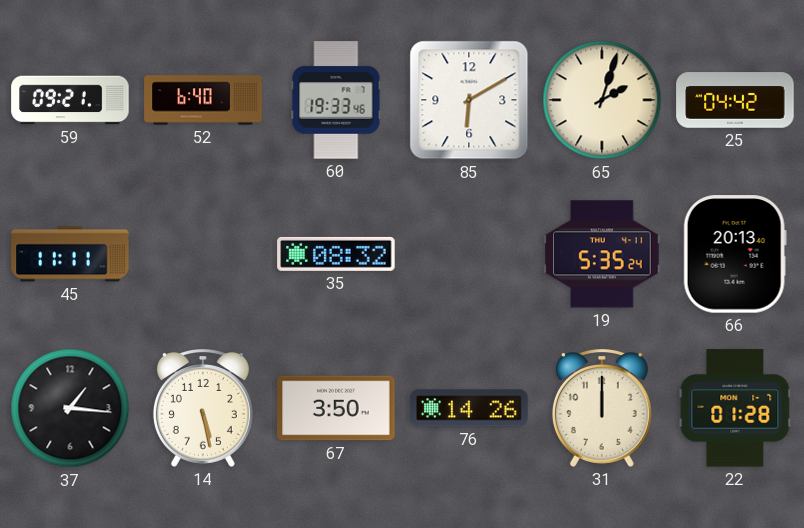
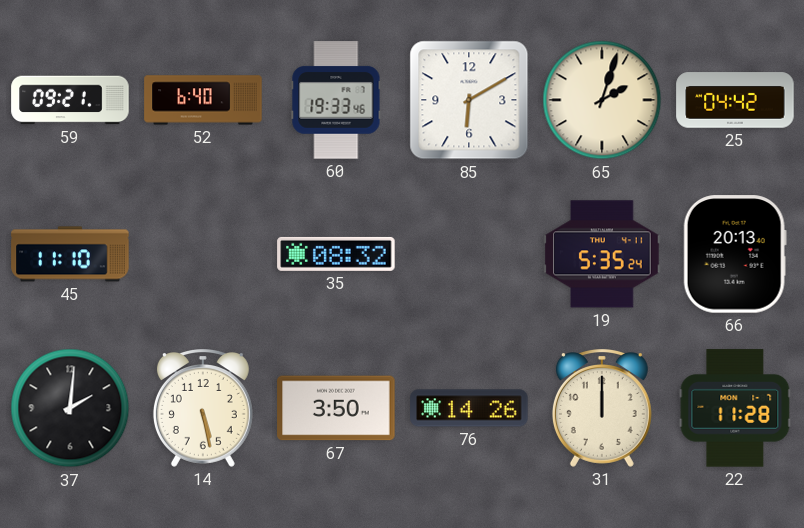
45: 11:11 -> 11:10 (70, 254)
37: 1:16 -> 2:01 (70, 408)
22: 01:28 -> 11:28 (735, 408)
